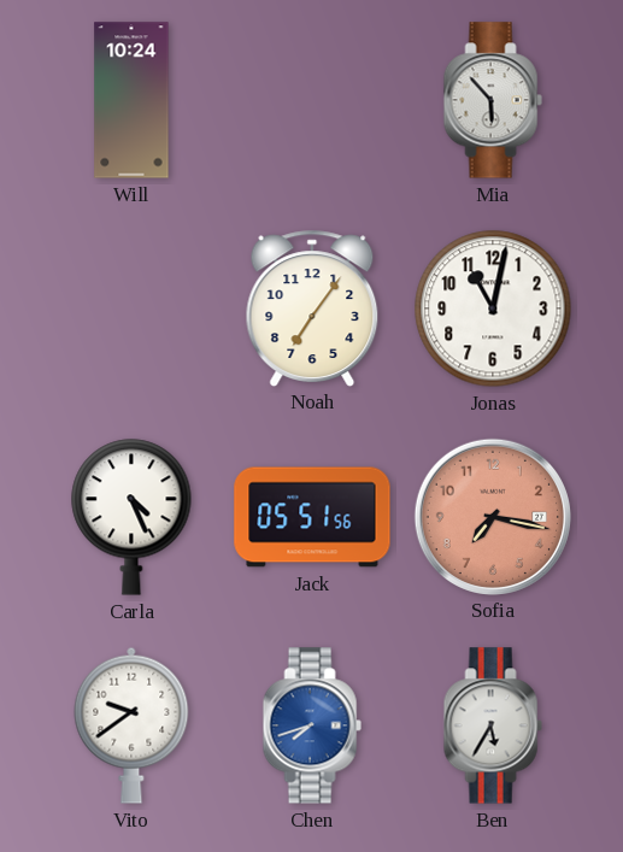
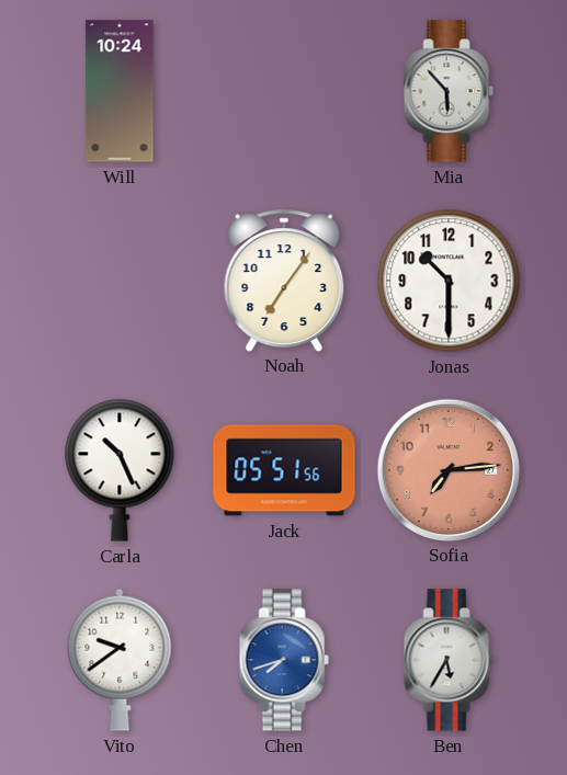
Jonas: 11:02 -> 10:30 (449, 281)
Carla: 4:26 -> 10:26 (120, 470)
Sofia: 7:17 -> 7:14 (447, 469)
